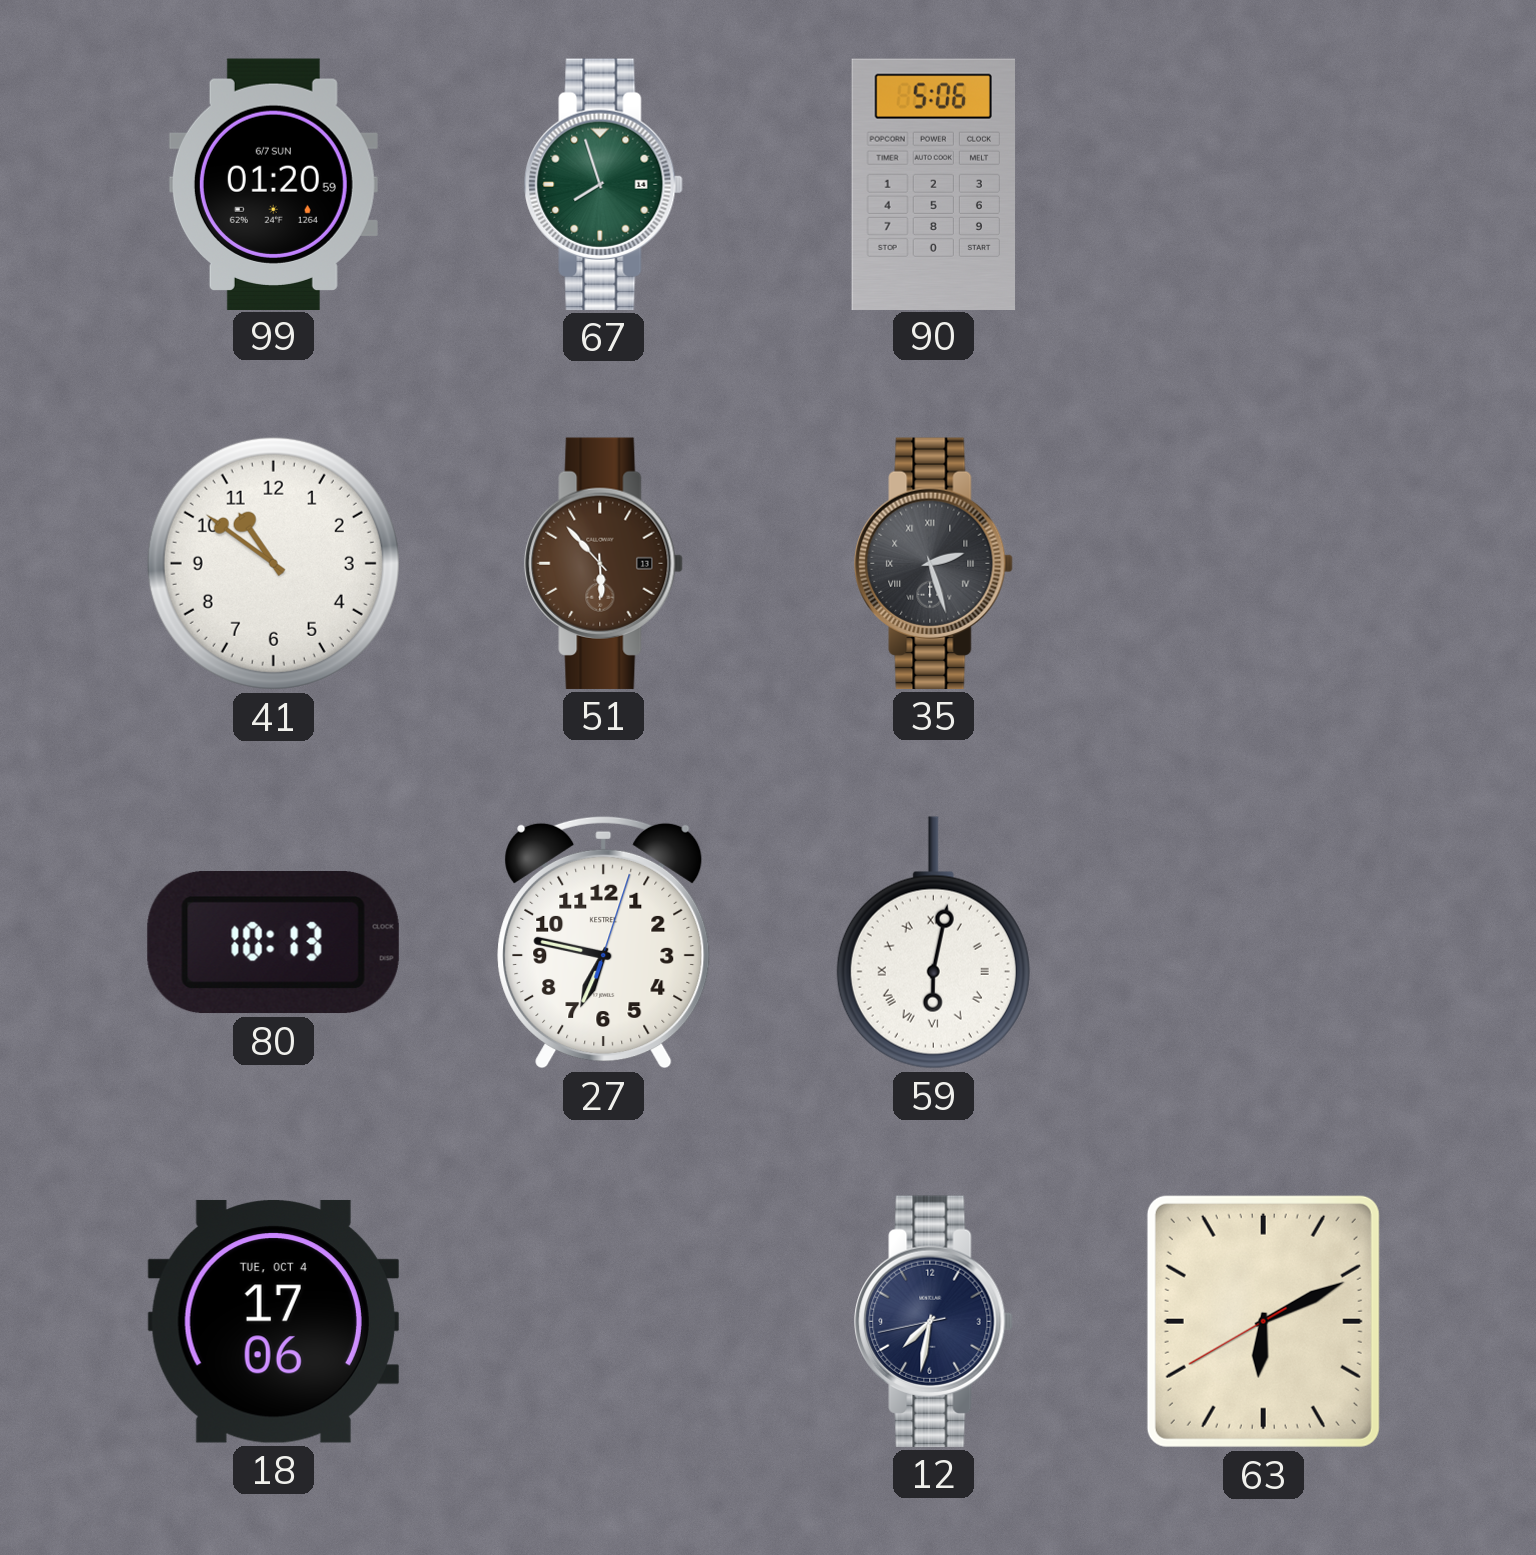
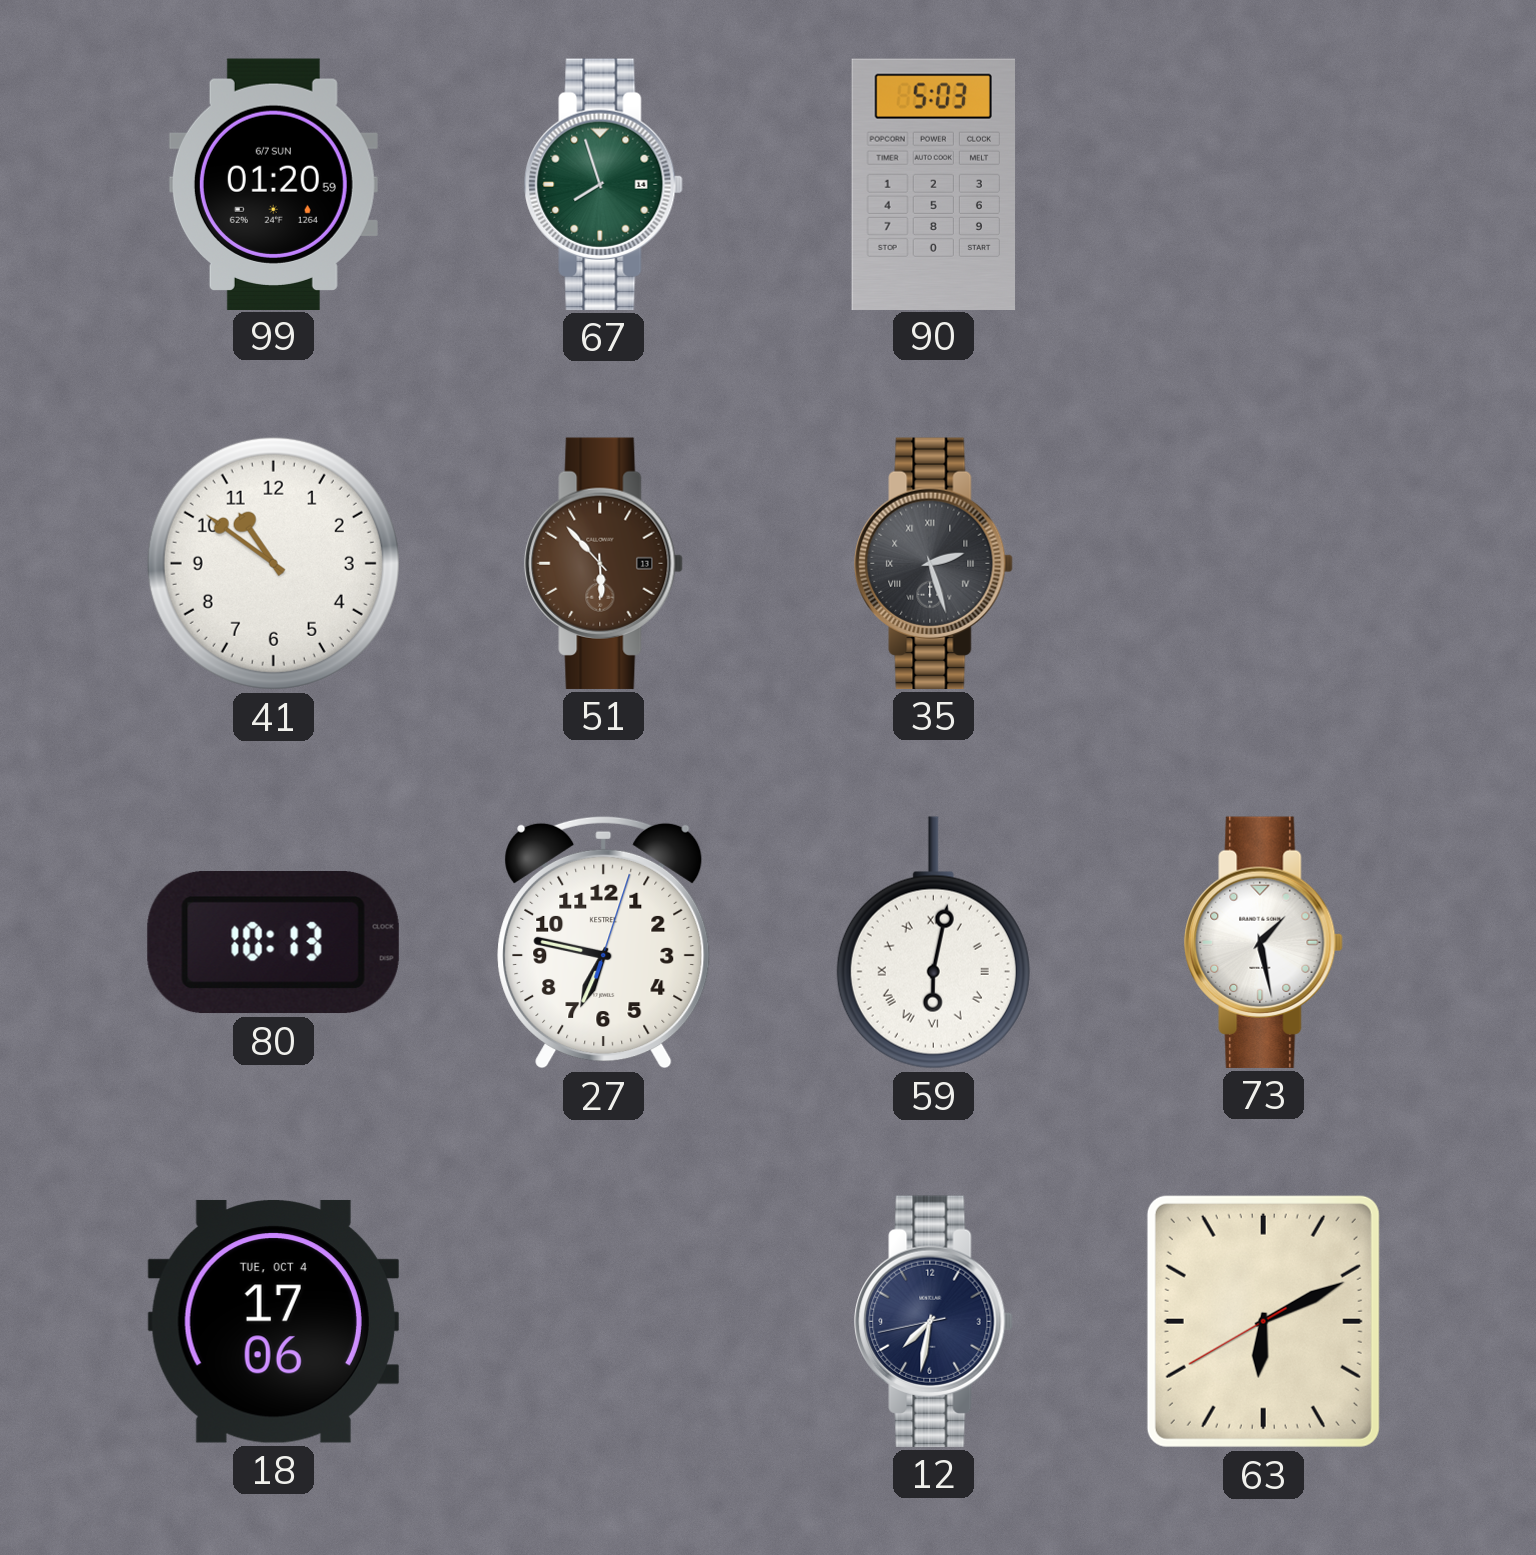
90: 5:06 -> 5:03 (934, 184)
73: none -> 1:28 (1264, 942)
